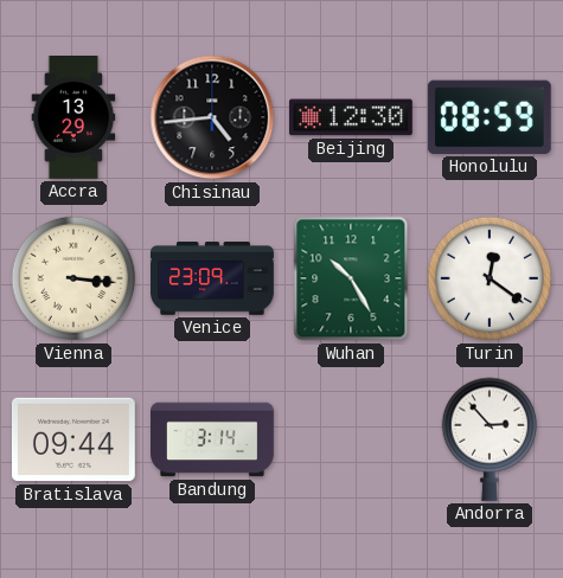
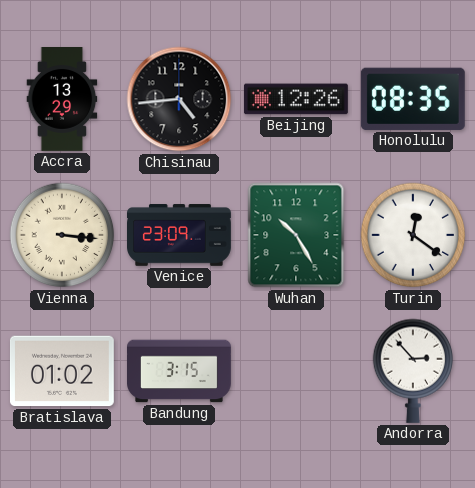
Beijing: 12:30 -> 12:26 (296, 99)
Honolulu: 08:59 -> 08:35 (413, 99)
Bratislava: 09:44 -> 01:02 (62, 371)
Bandung: 3:14 -> 3:15 (180, 371)
